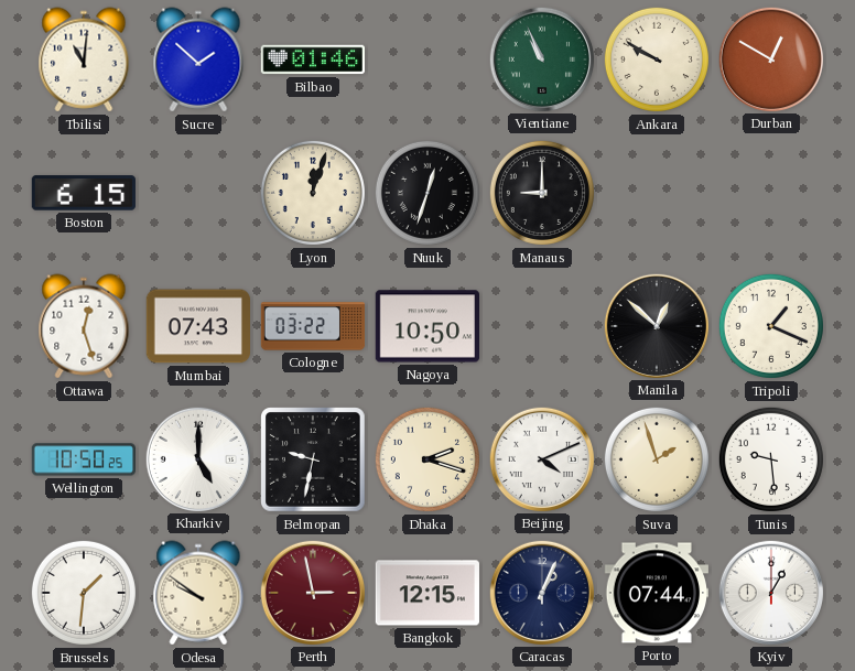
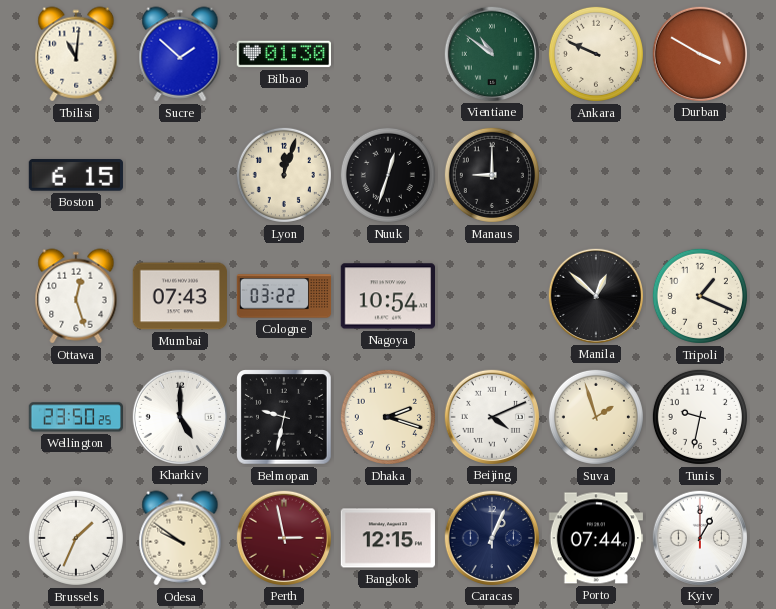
Bilbao: 01:46 -> 01:30 (284, 54)
Vientiane: 10:56 -> 10:51 (491, 53)
Ankara: 9:50 -> 9:49 (596, 54)
Durban: 12:50 -> 3:50 (699, 53)
Nagoya: 10:50 -> 10:54 (387, 296)
Wellington: 10:50 -> 23:50 (75, 417)
Tunis: 9:29 -> 9:32 (700, 417)
Brussels: 1:31 -> 1:34 (76, 538)
